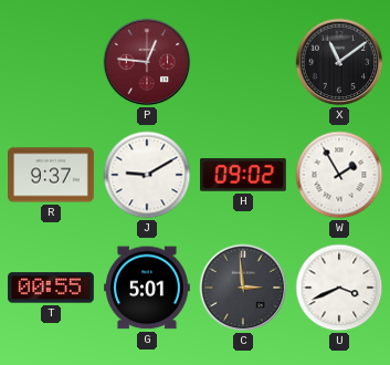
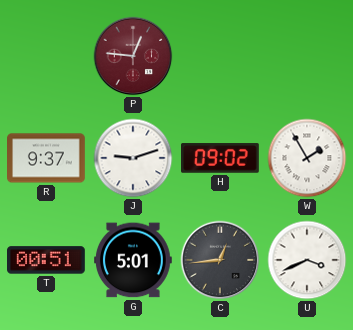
X: 11:09 -> none (339, 62)
J: 9:10 -> 9:12 (133, 158)
T: 00:55 -> 00:51 (47, 260)
C: 2:59 -> 12:44 (220, 260)
